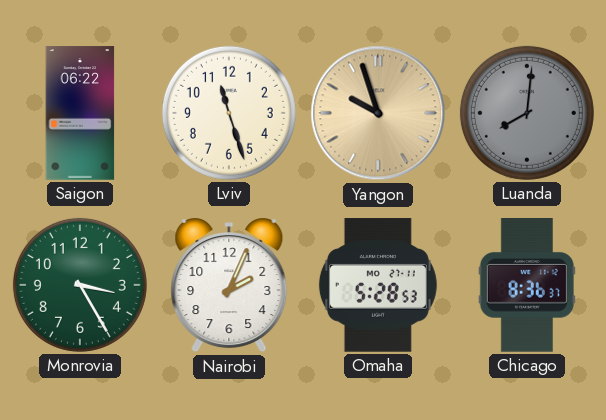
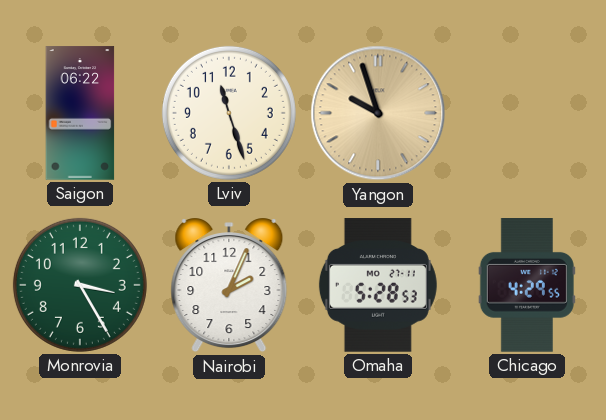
Luanda: 8:01 -> none (527, 113)
Chicago: 8:36 -> 4:29 (527, 286)
